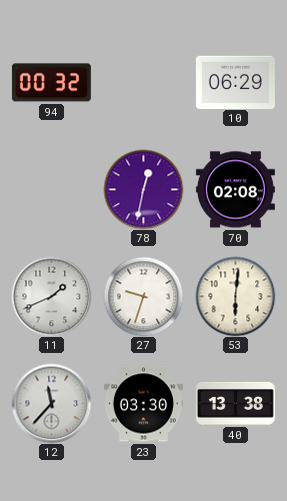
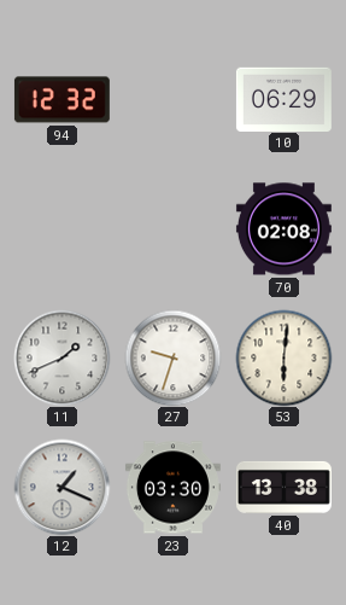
94: 00:32 -> 12:32 (61, 100)
78: 12:32 -> none (143, 189)
12: 11:37 -> 1:19 (61, 487)
